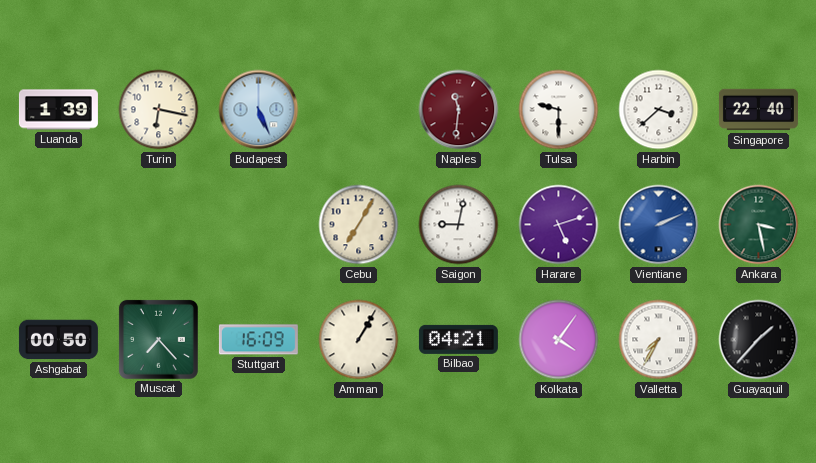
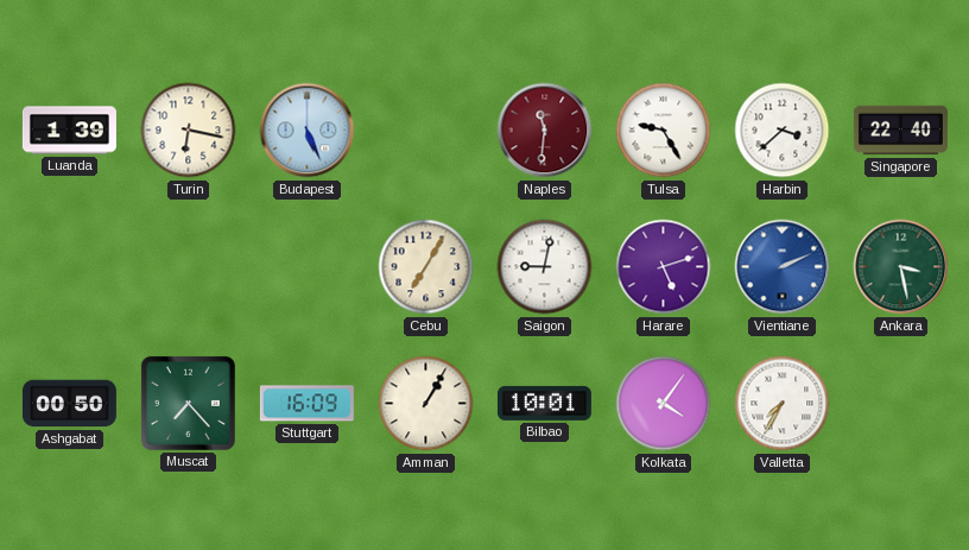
Tulsa: 9:30 -> 9:25 (664, 131)
Bilbao: 04:21 -> 10:01 (544, 403)
Guayaquil: 1:37 -> none (759, 340)
